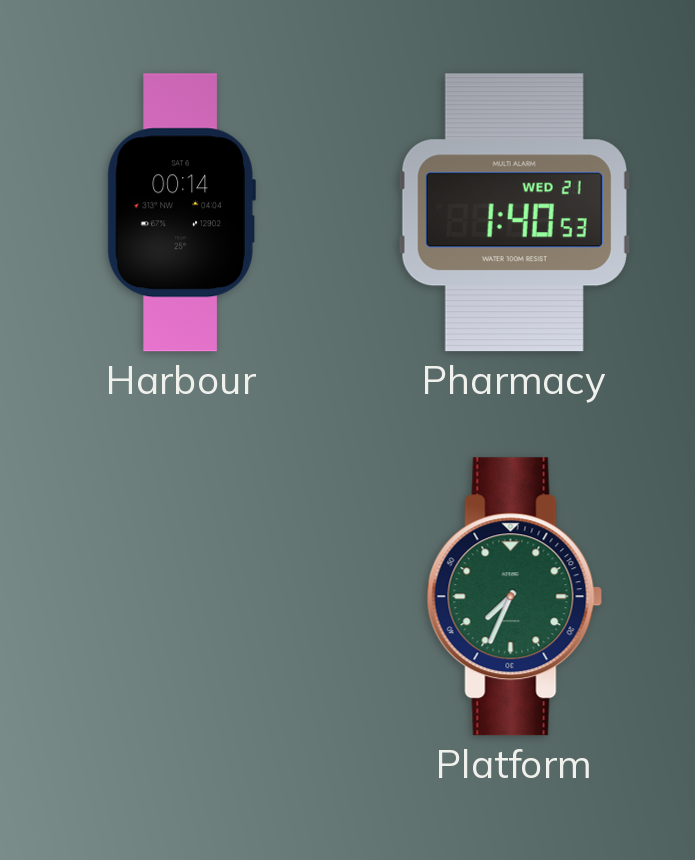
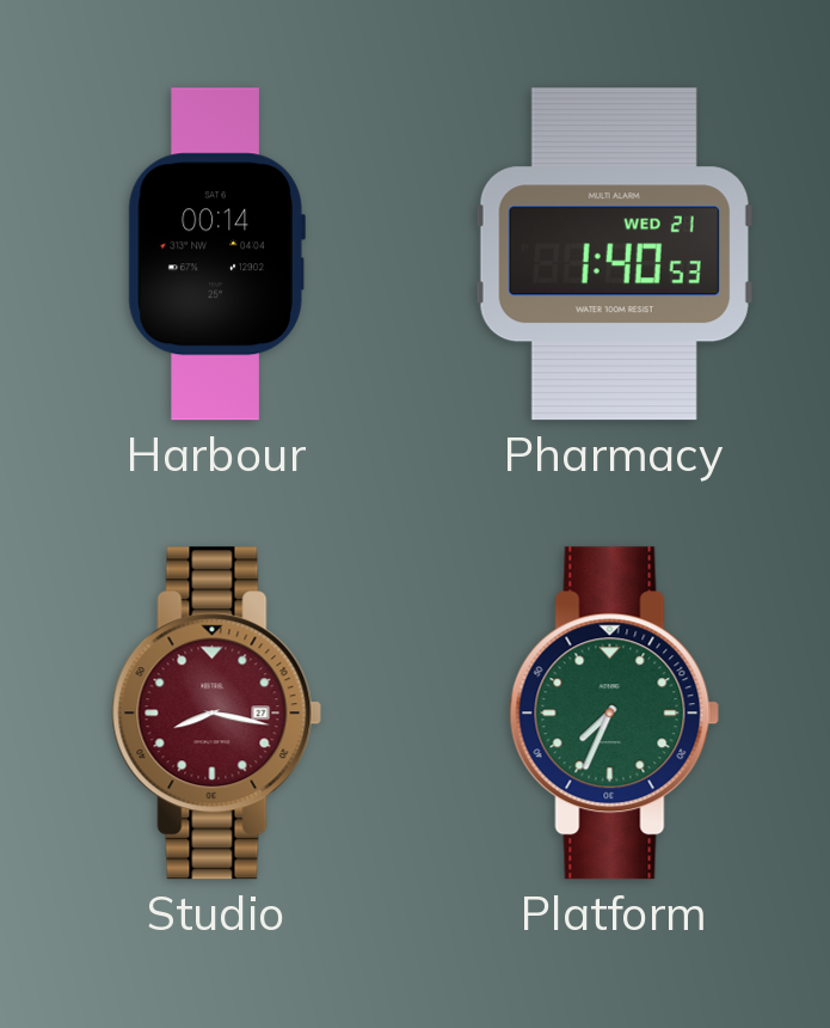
Studio: none -> 8:17 (217, 714)
